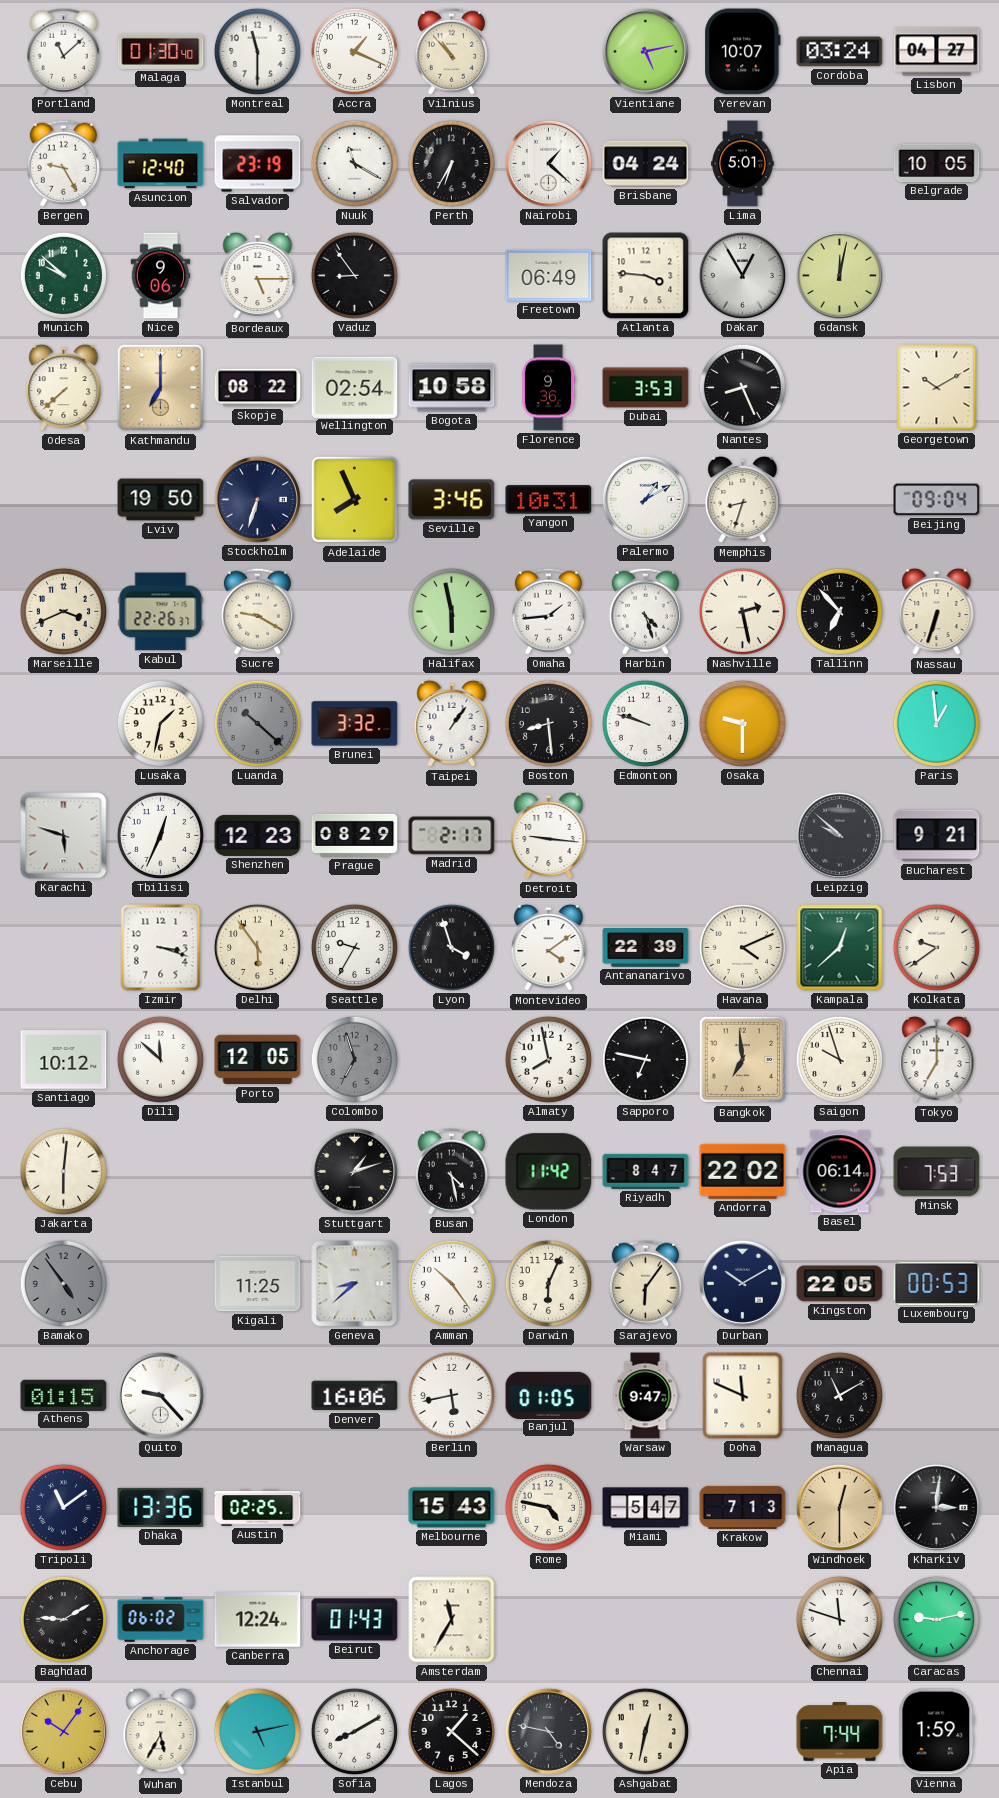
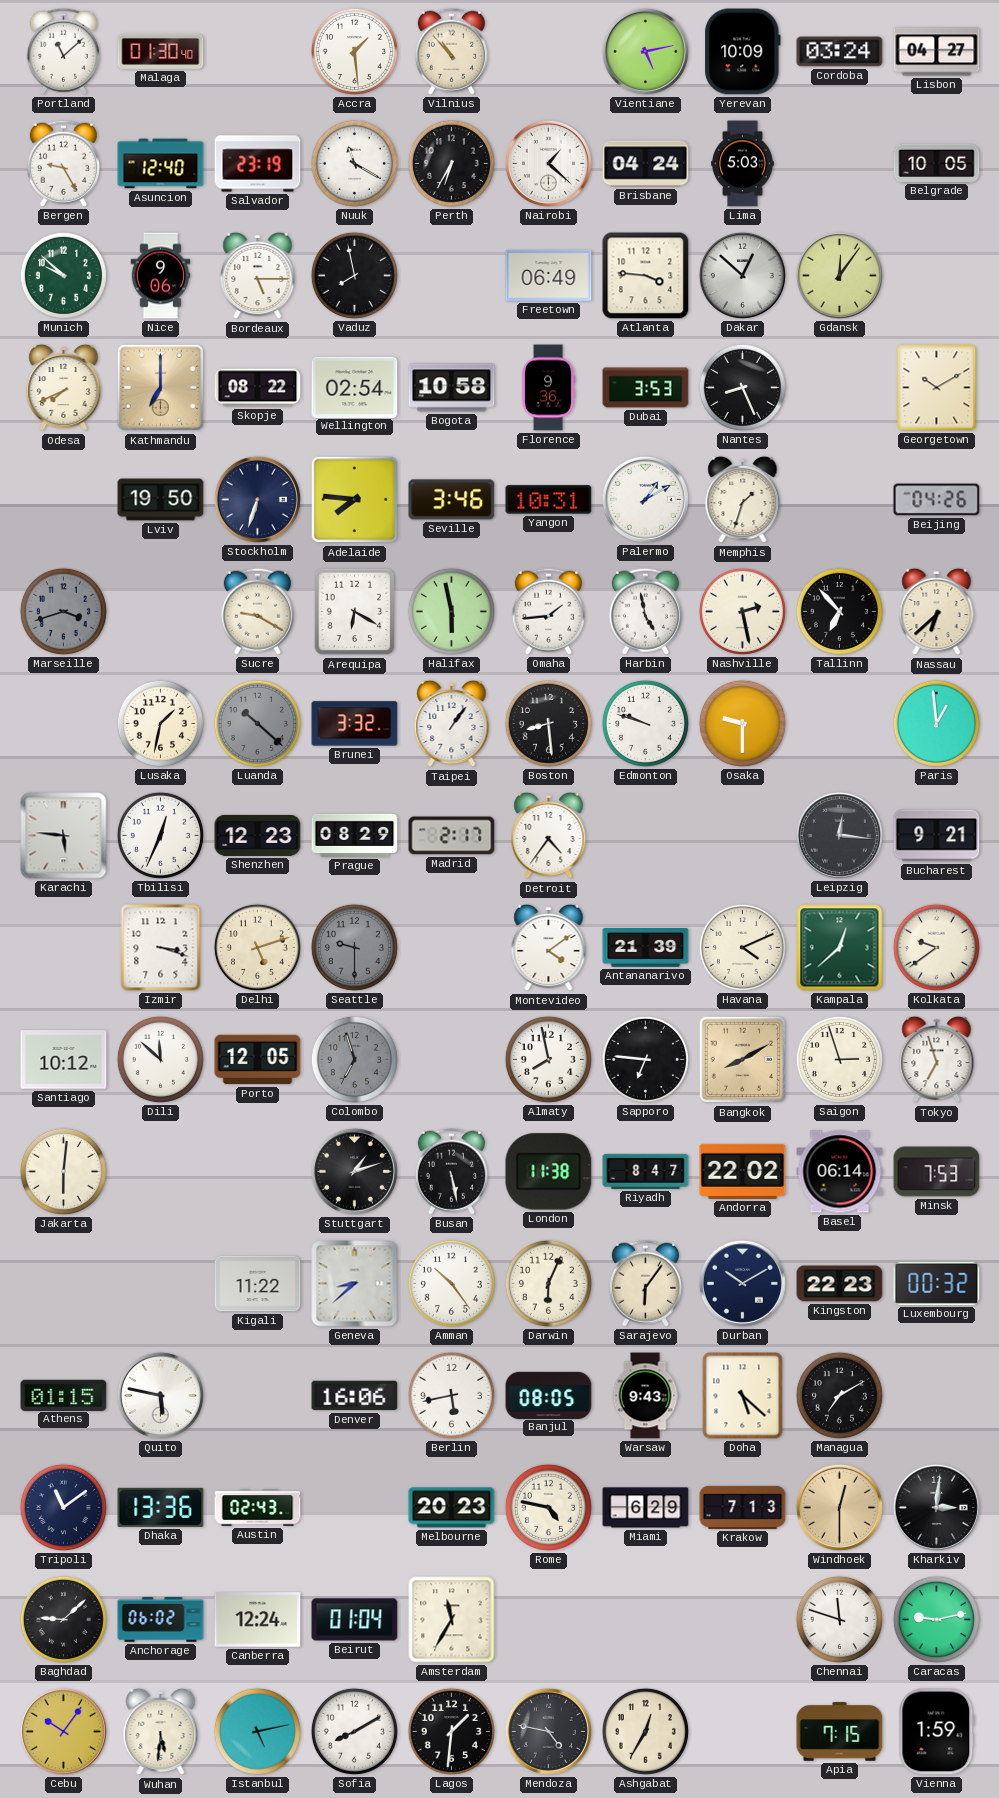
Montreal: 11:30 -> none (257, 51)
Accra: 1:19 -> 1:29 (354, 51)
Yerevan: 10:07 -> 10:09 (743, 52)
Lima: 5:01 -> 5:03 (743, 164)
Vaduz: 8:54 -> 7:58 (354, 275)
Dakar: 12:55 -> 12:52 (742, 275)
Gdansk: 12:02 -> 12:06 (839, 275)
Odesa: 7:38 -> 7:41 (64, 388)
Adelaide: 7:56 -> 7:46 (355, 500)
Memphis: 8:33 -> 1:33 (743, 500)
Beijing: 09:04 -> 04:26 (937, 500)
Marseille: 3:41 -> 3:42 (63, 611)
Marseille dial: cream -> grey (63, 611)
Kabul: 22:26 -> none (161, 612)
Arequipa: none -> 6:20 (355, 612)
Harbin: 4:27 -> 4:58 (645, 611)
Nassau: 6:33 -> 6:38 (937, 612)
Karachi: 5:48 -> 5:46 (64, 836)
Detroit: 9:16 -> 4:36 (549, 836)
Leipzig: 9:52 -> 12:16 (839, 835)
Delhi: 5:54 -> 5:12 (257, 947)
Seattle: 9:35 -> 9:30 (354, 947)
Seattle dial: white -> grey (354, 947)
Lyon: 3:57 -> none (451, 947)
Antananarivo: 22:39 -> 21:39 (646, 948)
Sapporo: 6:47 -> 6:46 (645, 1059)
Bangkok: 6:59 -> 8:10 (743, 1060)
Saigon: 9:57 -> 2:57 (839, 1059)
Tokyo: 7:00 -> 6:57 (937, 1060)
Busan: 4:28 -> 5:28 (451, 1171)
London: 11:42 -> 11:38 (549, 1172)
Bamako: 4:54 -> none (63, 1283)
Kigali: 11:25 -> 11:22 (258, 1284)
Kingston: 22:05 -> 22:23 (840, 1284)
Luxembourg: 00:53 -> 00:32 (937, 1283)
Quito: 9:23 -> 5:47 (160, 1395)
Banjul: 01:05 -> 08:05 (549, 1395)
Warsaw: 9:47 -> 9:43 (645, 1396)
Doha: 11:49 -> 5:22 (743, 1396)
Managua: 11:10 -> 7:10 (839, 1395)
Austin: 02:25 -> 02:43 (258, 1508)
Melbourne: 15:43 -> 20:23 (452, 1508)
Miami: 5:47 -> 6:29 (646, 1508)
Baghdad: 9:10 -> 9:08 (63, 1619)
Beirut: 01:43 -> 01:04 (355, 1620)
Wuhan: 5:35 -> 5:31 (161, 1732)
Lagos: 1:22 -> 1:31 (451, 1731)
Ashgabat: 12:32 -> 12:35 (645, 1731)
Apia: 7:44 -> 7:15 (840, 1732)
